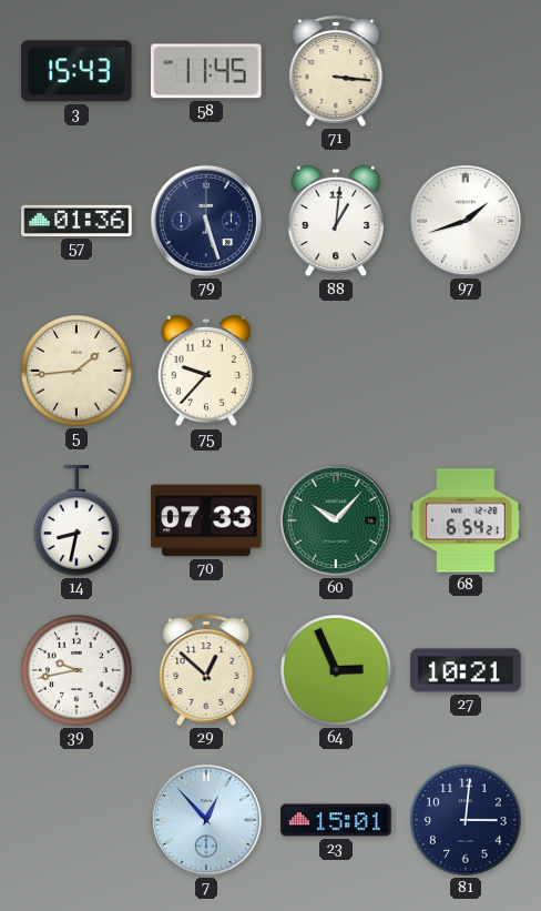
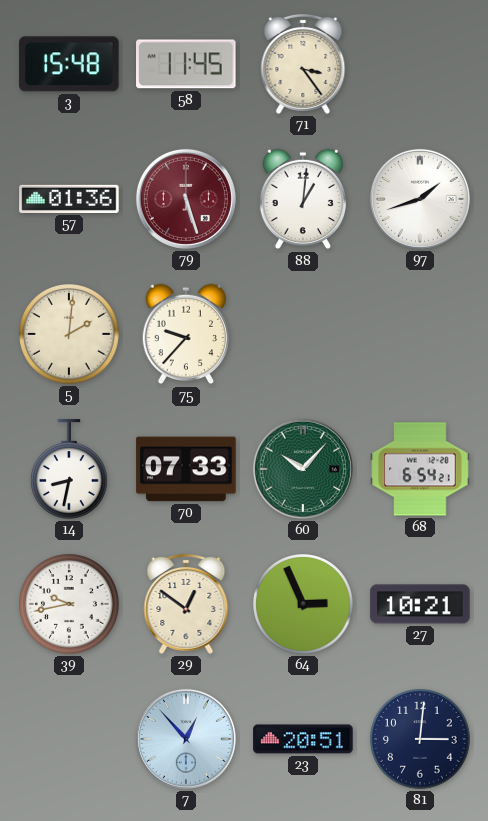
3: 15:43 -> 15:48 (69, 64)
71: 3:16 -> 3:24 (303, 64)
79 dial: navy -> burgundy (186, 199)
5: 1:44 -> 2:01 (70, 335)
29: 12:52 -> 12:51 (186, 604)
23: 15:01 -> 20:51 (303, 739)
